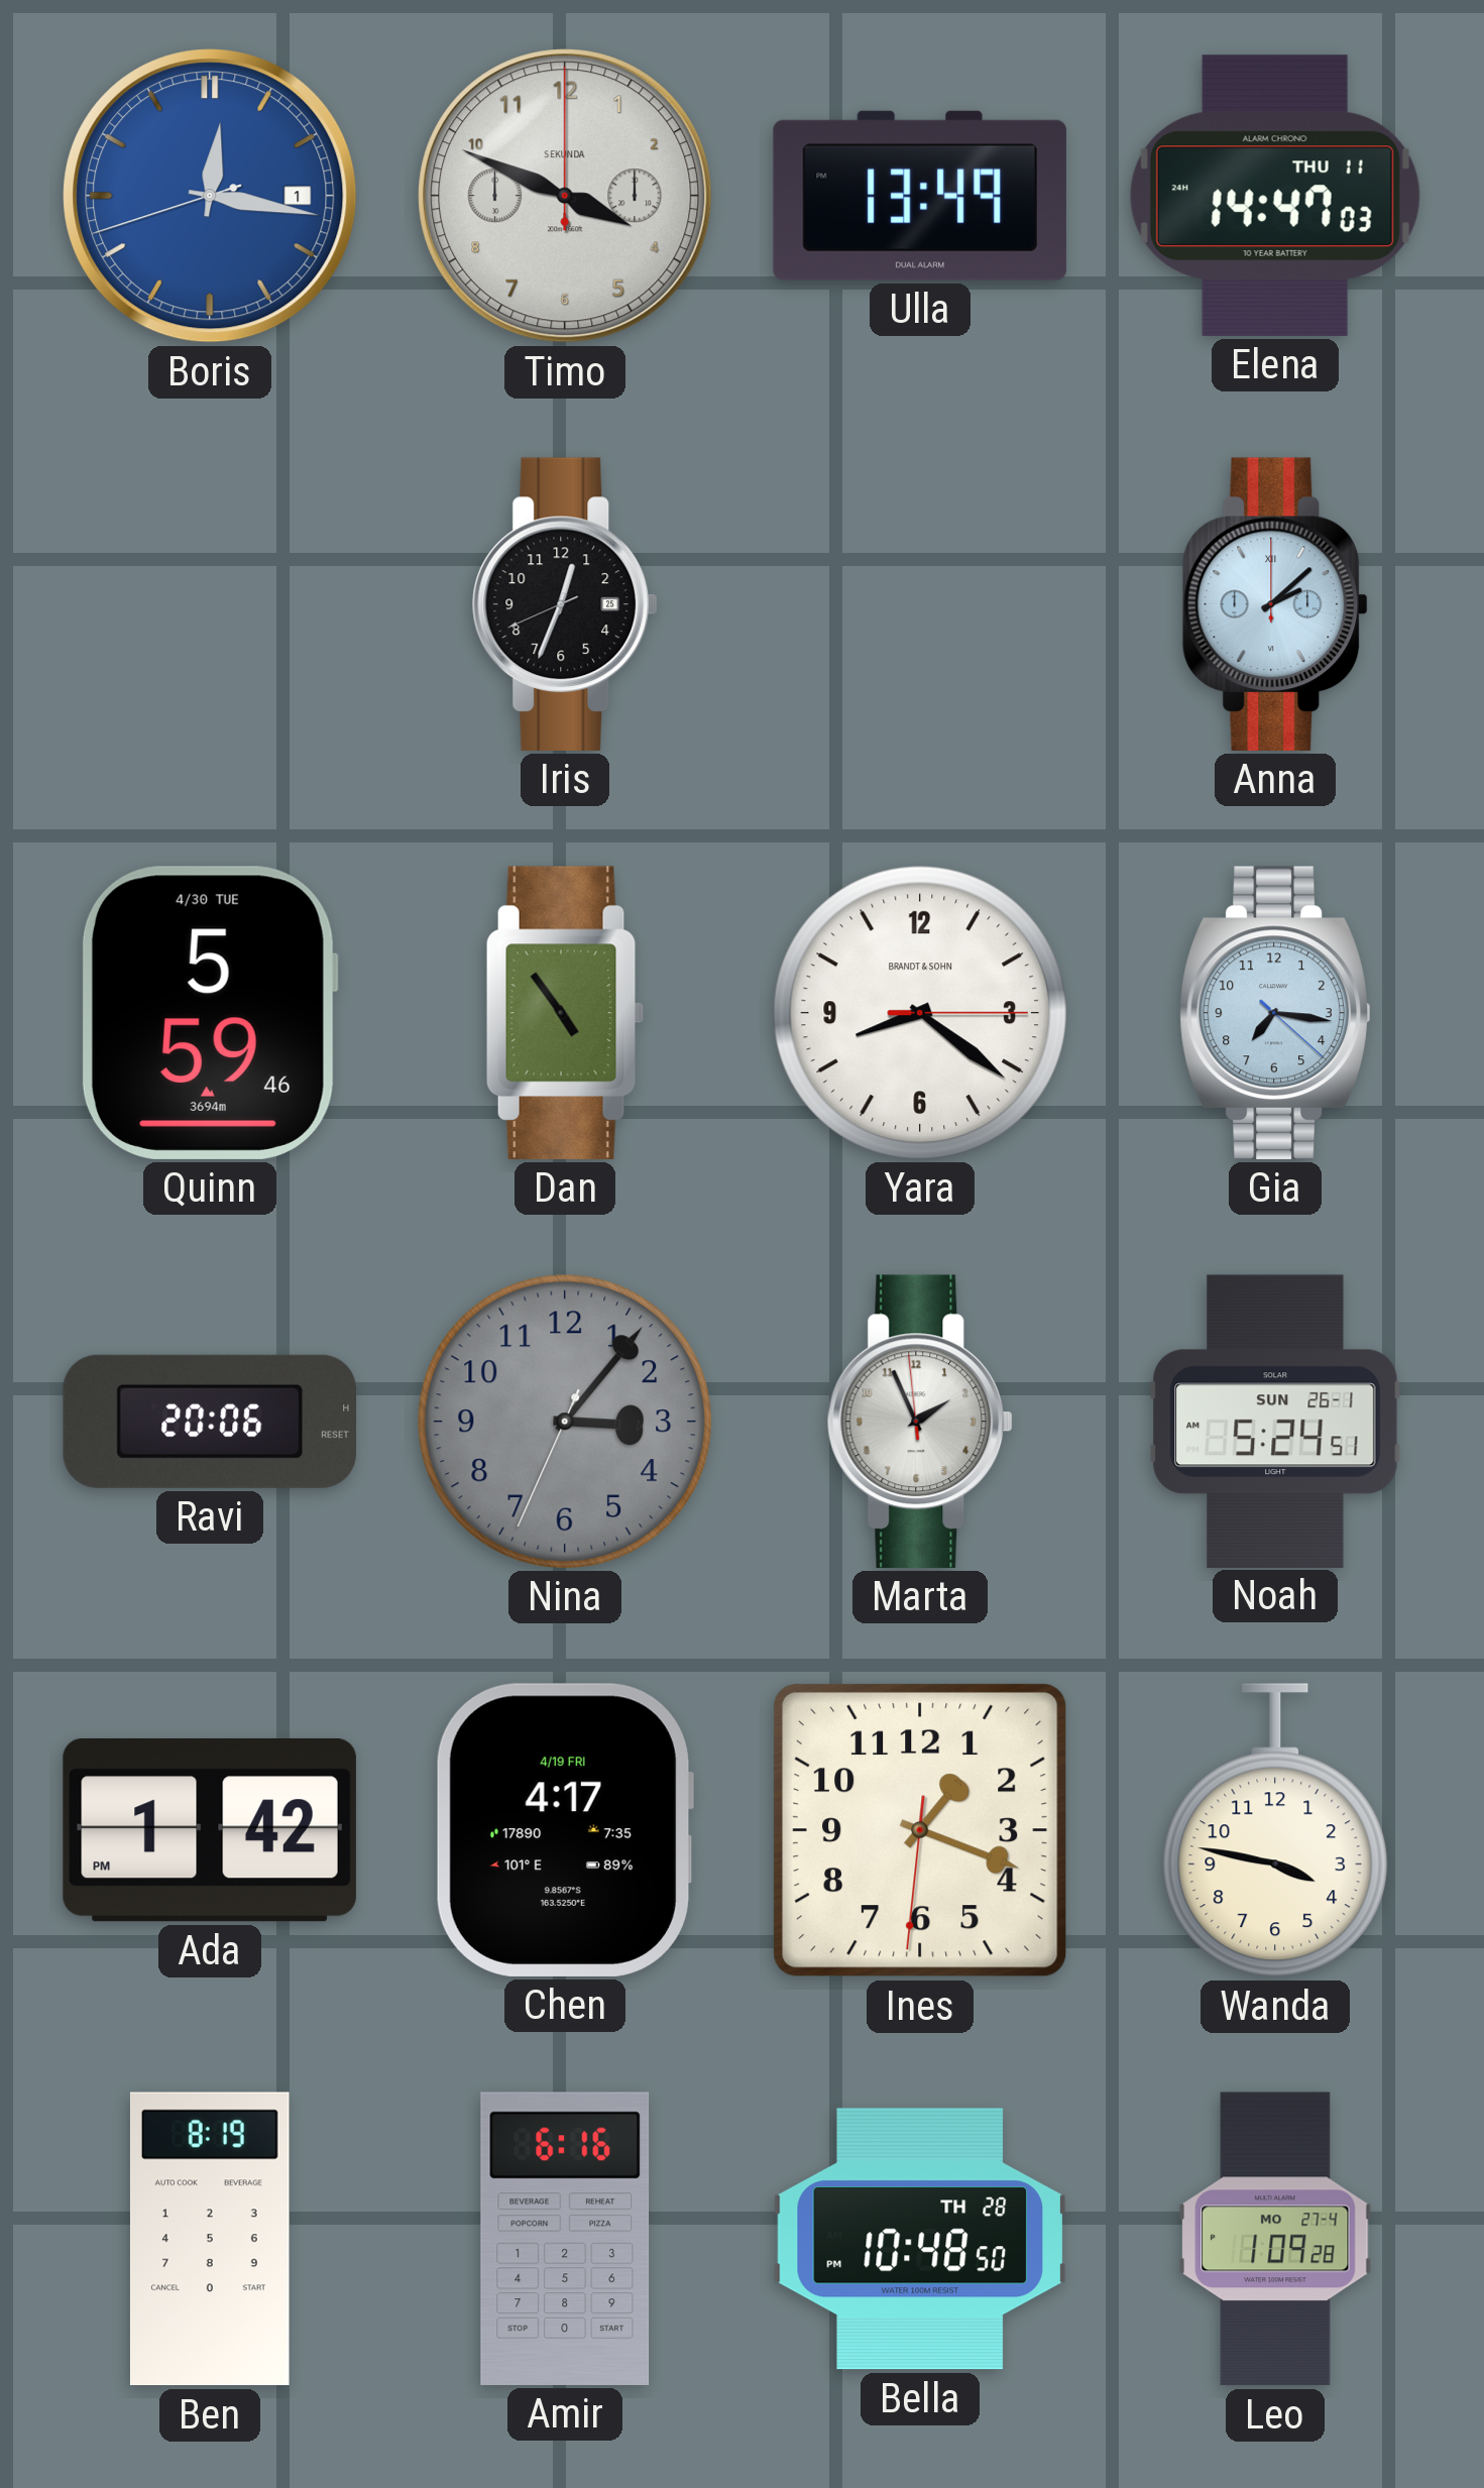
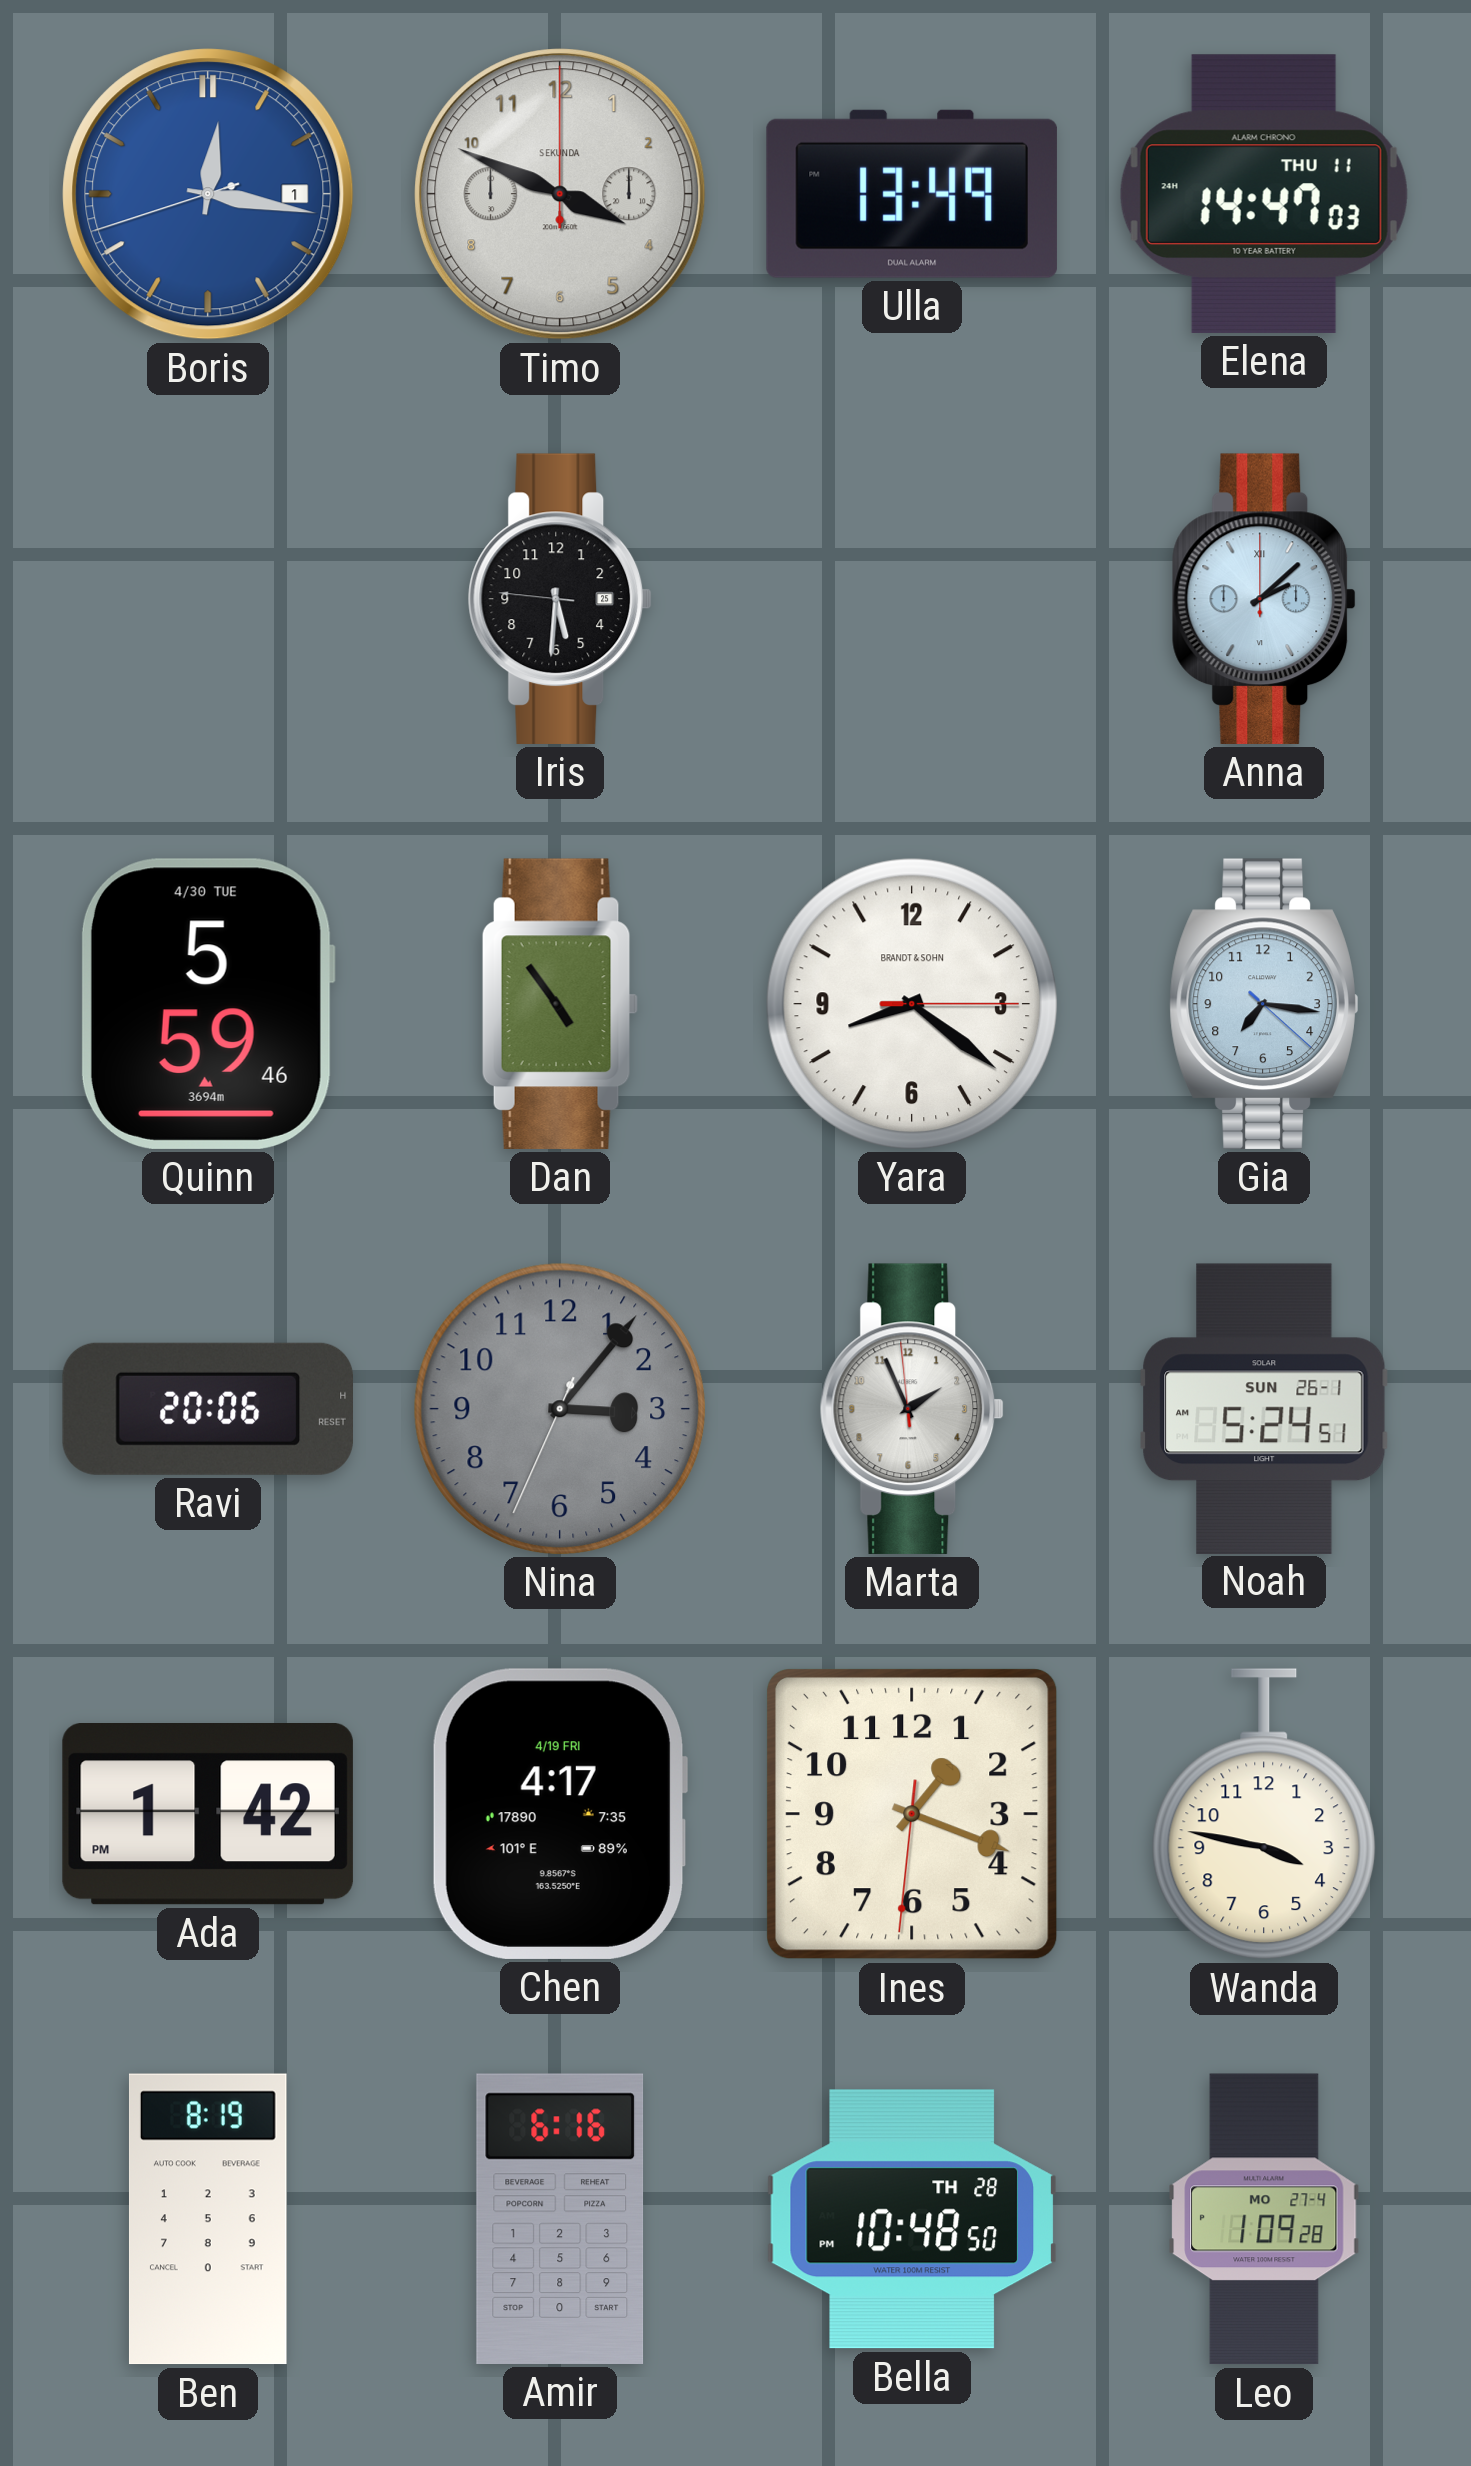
Iris: 12:33 -> 5:30 (560, 599)
